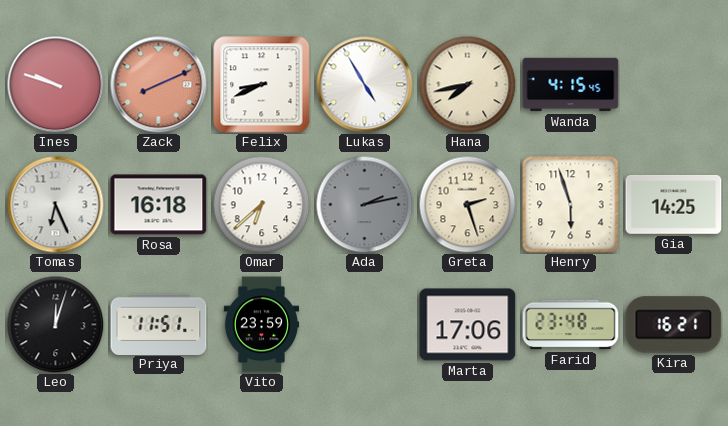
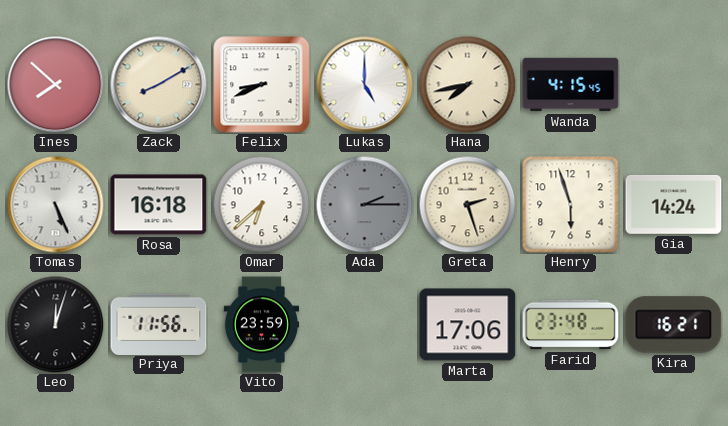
Ines: 9:48 -> 7:52 (56, 85)
Zack: 8:11 -> 8:10 (159, 85)
Zack dial: salmon -> cream (159, 85)
Lukas: 4:55 -> 5:00 (365, 85)
Tomas: 6:26 -> 5:26 (56, 205)
Ada: 2:13 -> 2:15 (364, 204)
Gia: 14:25 -> 14:24 (674, 205)
Priya: 11:51 -> 11:56 (159, 324)
